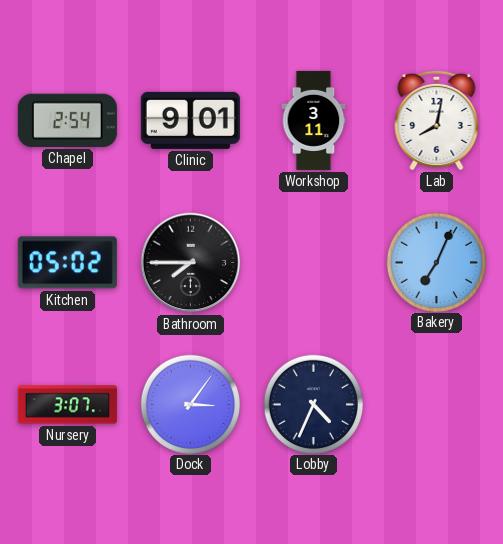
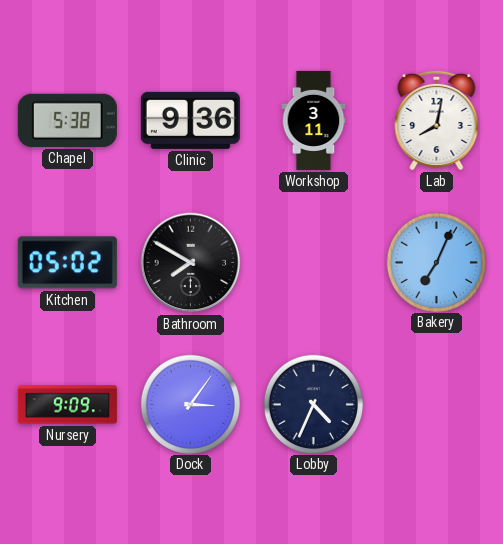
Chapel: 2:54 -> 5:38 (67, 120)
Clinic: 9:01 -> 9:36 (190, 120)
Bathroom: 7:45 -> 7:50 (191, 263)
Nursery: 3:07 -> 9:09 (67, 405)
